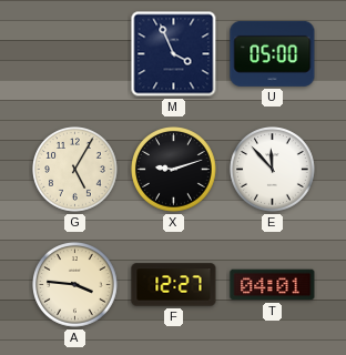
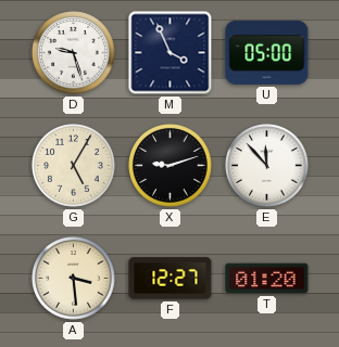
D: none -> 9:27 (74, 53)
A: 3:46 -> 3:29 (74, 279)
T: 04:01 -> 01:20 (267, 279)
